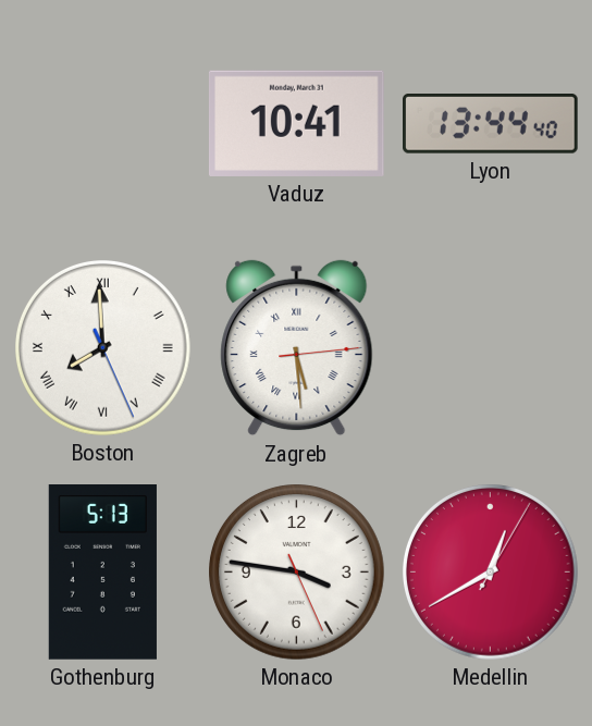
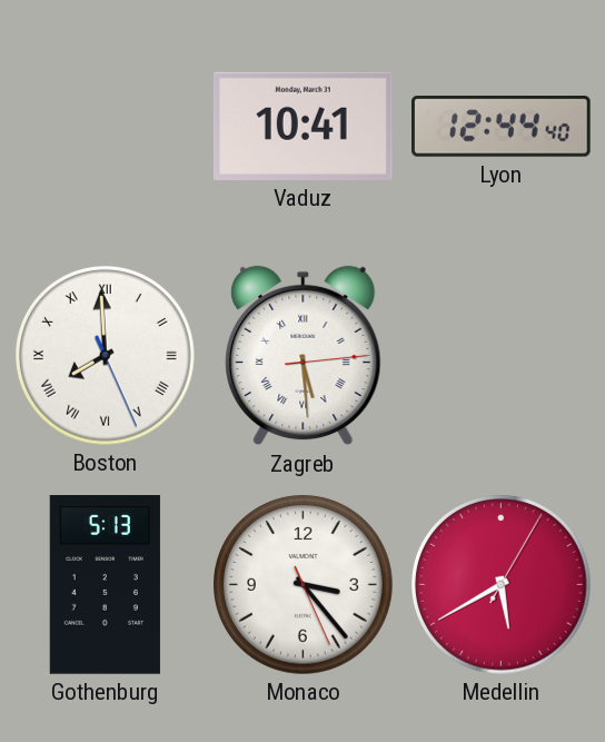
Lyon: 13:44 -> 12:44 (502, 127)
Monaco: 3:46 -> 3:23 (304, 585)
Medellin: 12:40 -> 5:40 (502, 585)
